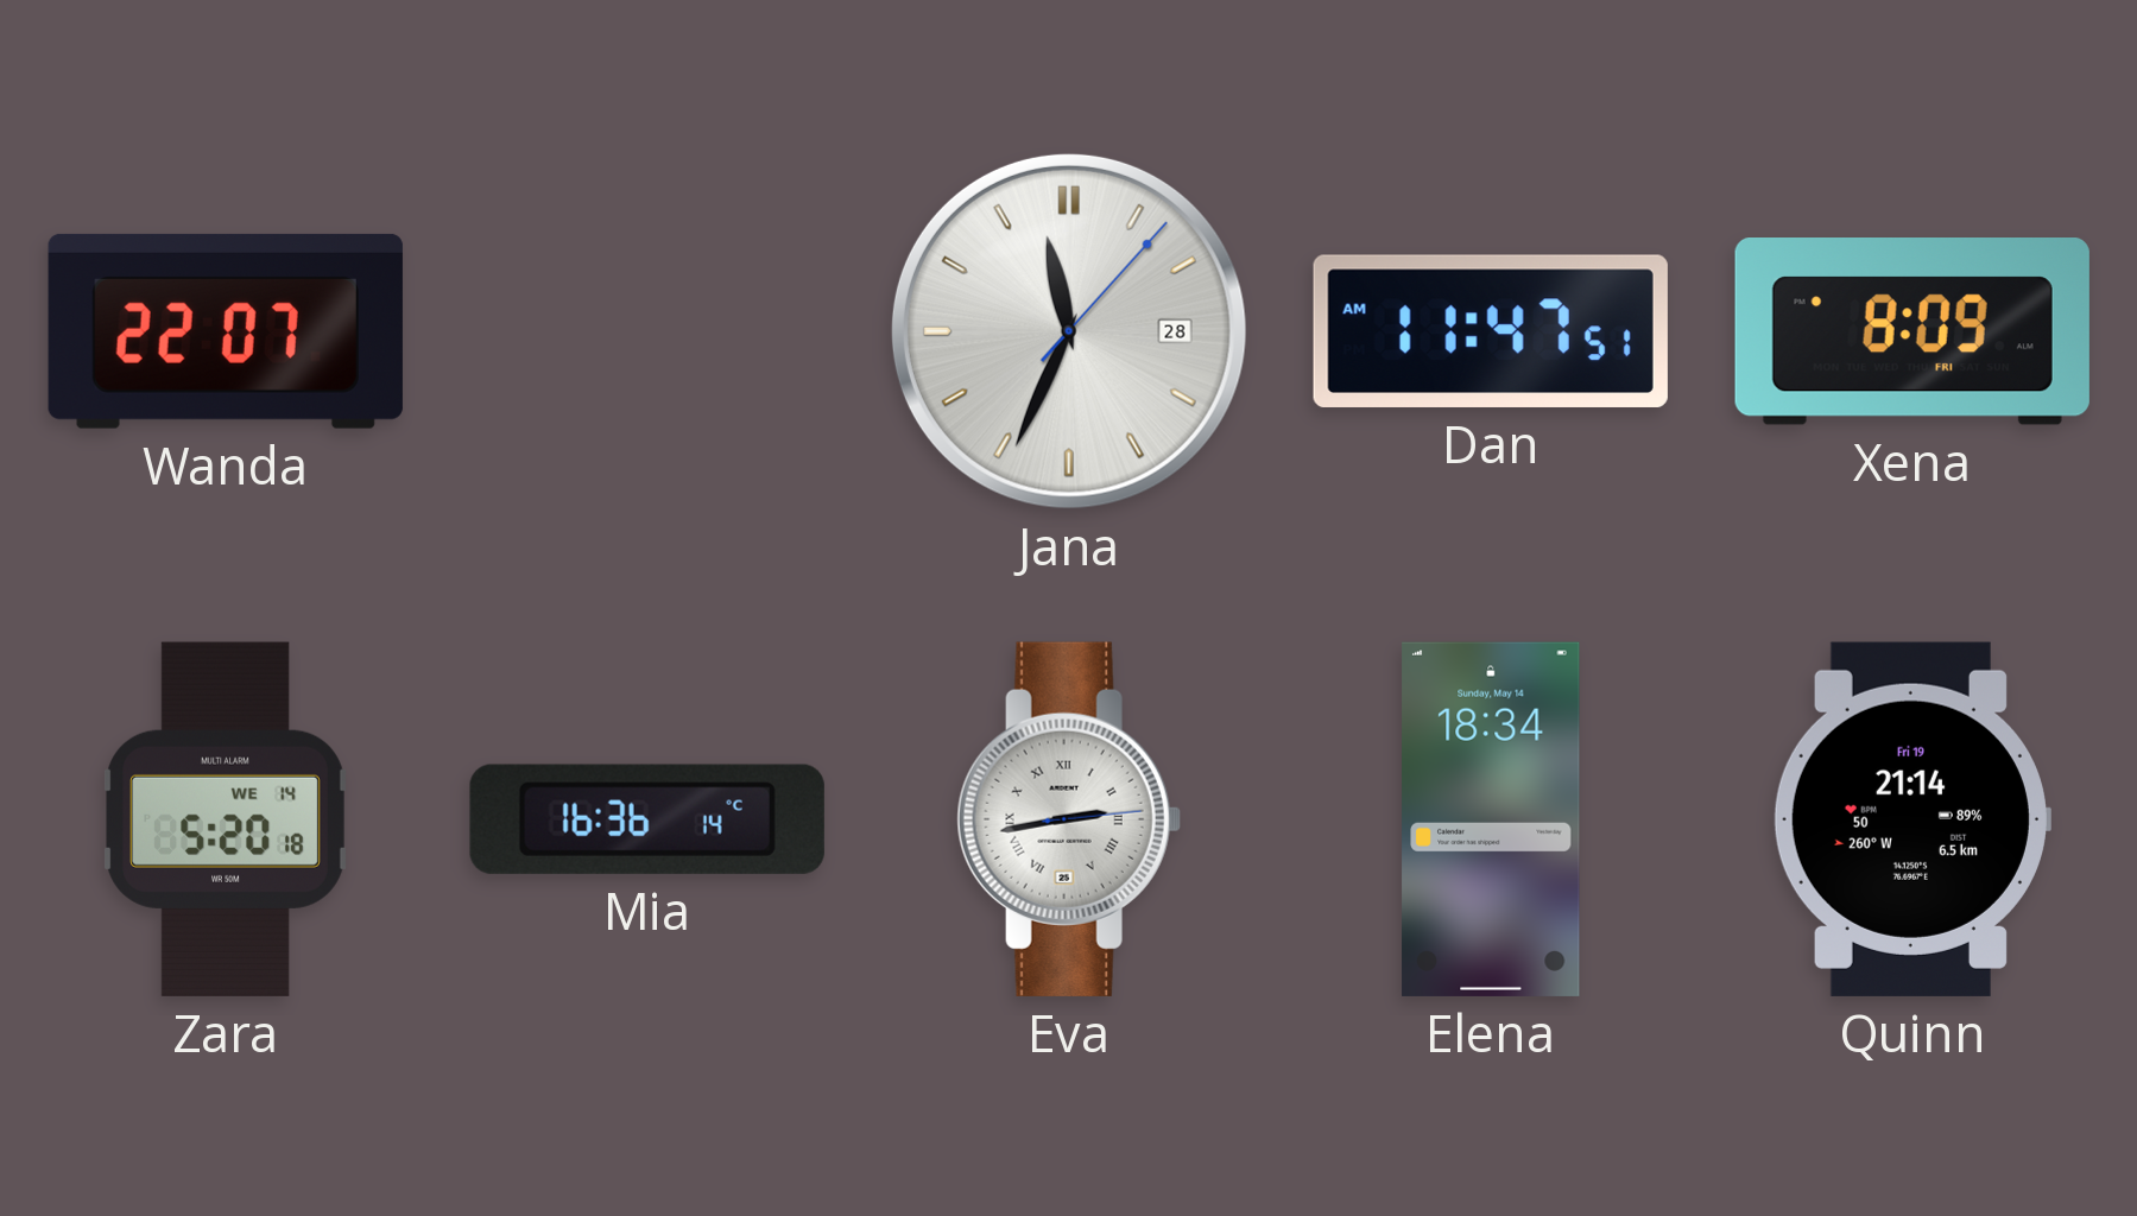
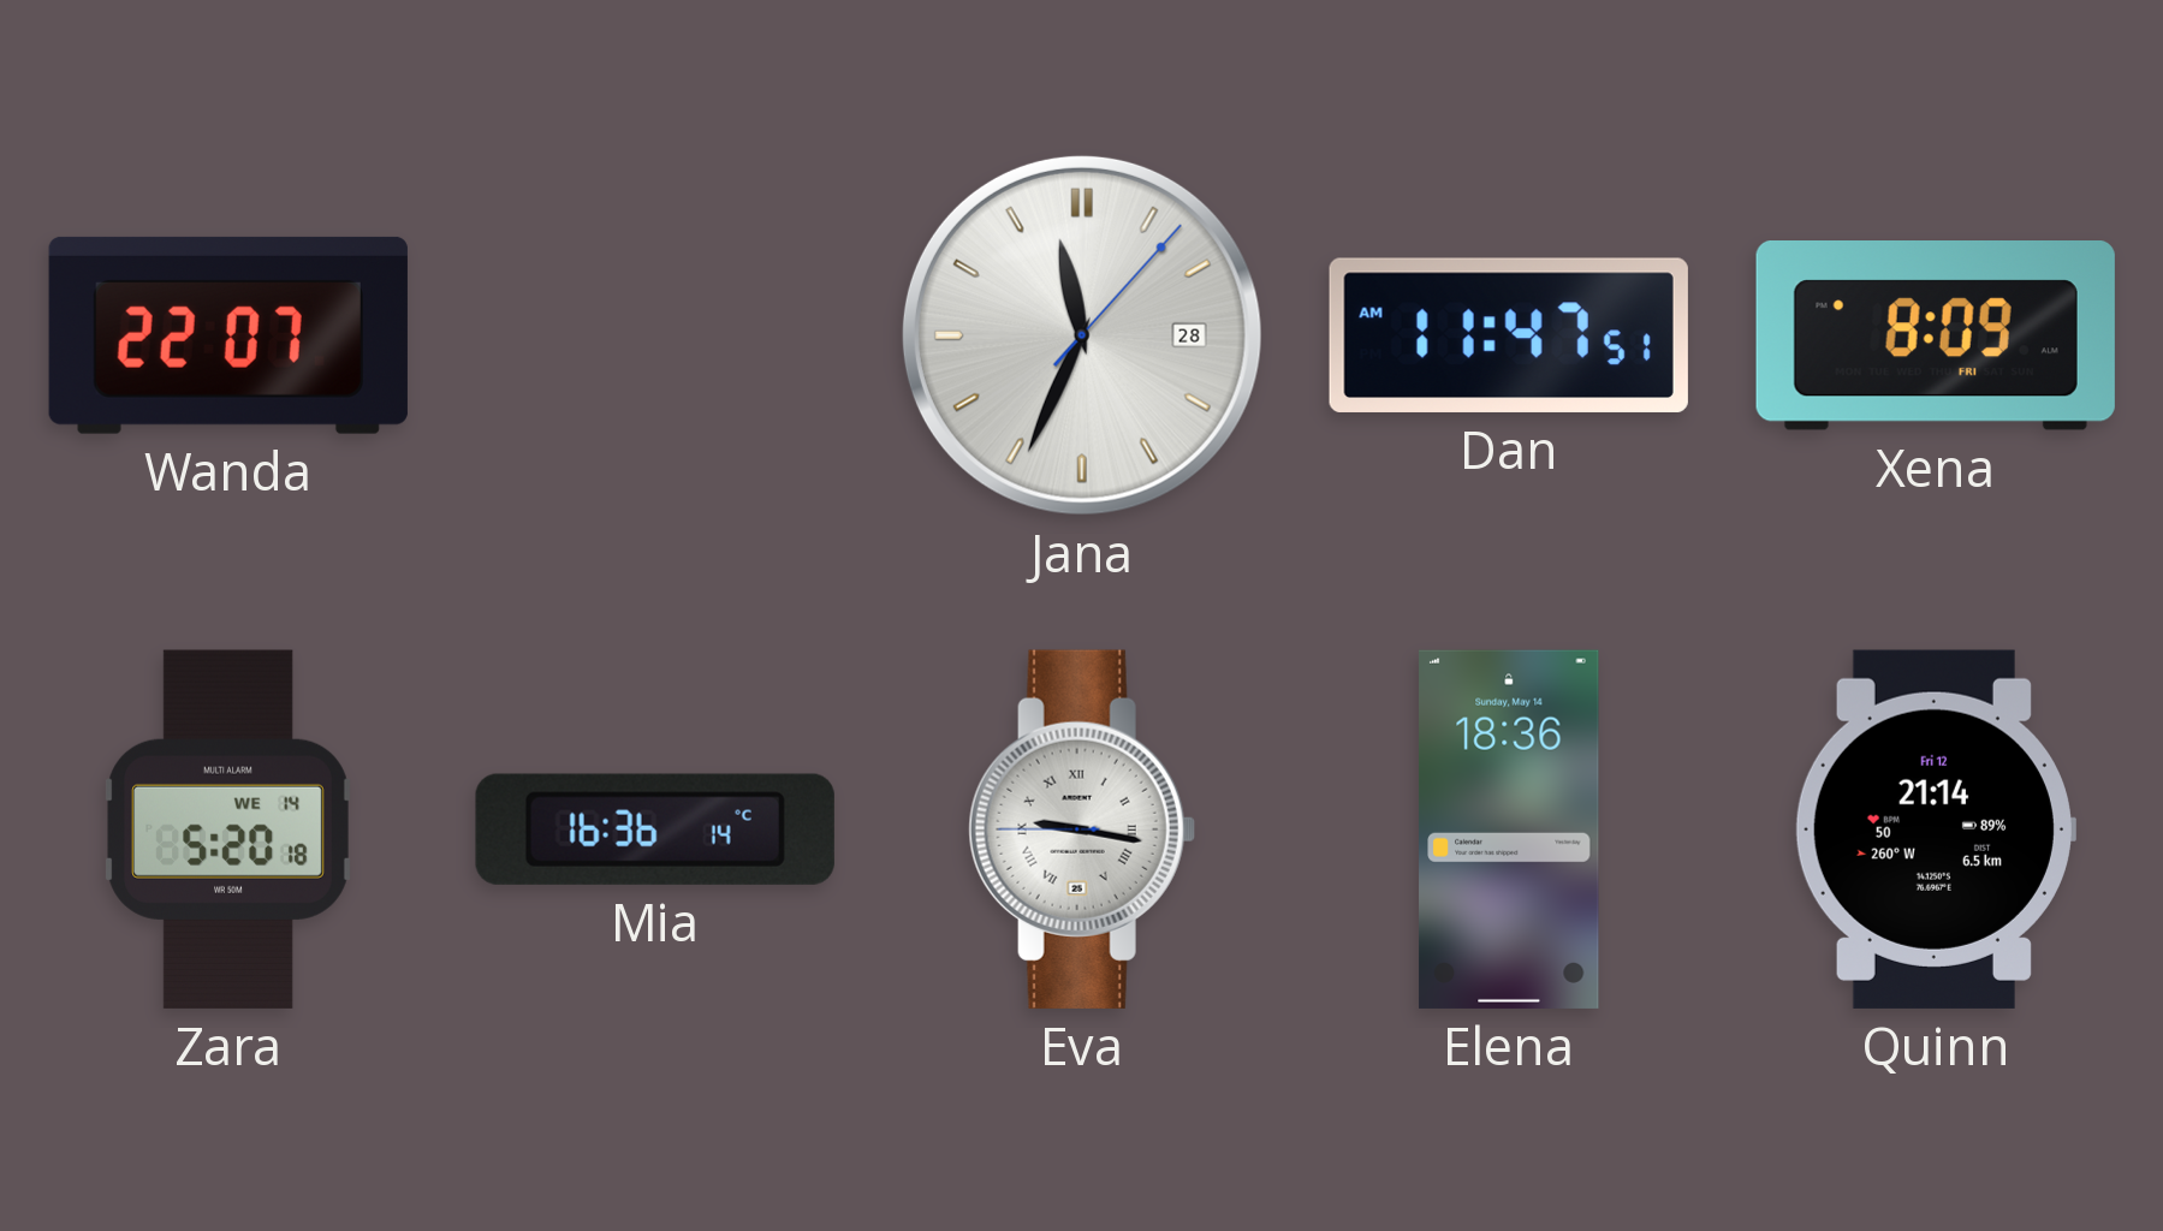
Eva: 2:43 -> 9:16 (1082, 829)
Elena: 18:34 -> 18:36 (1509, 829)
Quinn date: Fri 19 -> Fri 12 (1935, 829)
